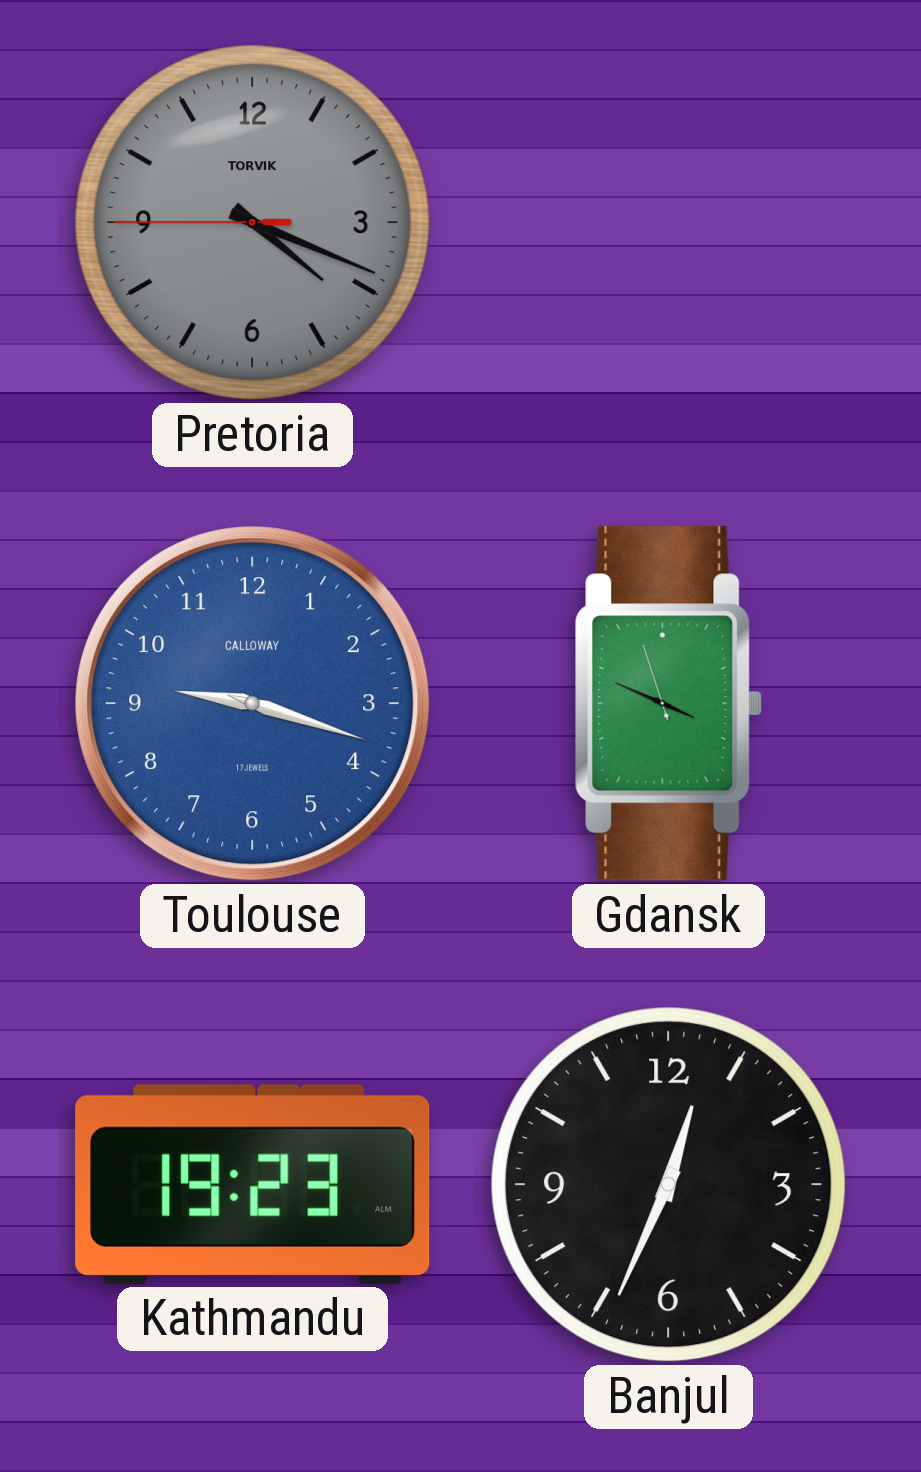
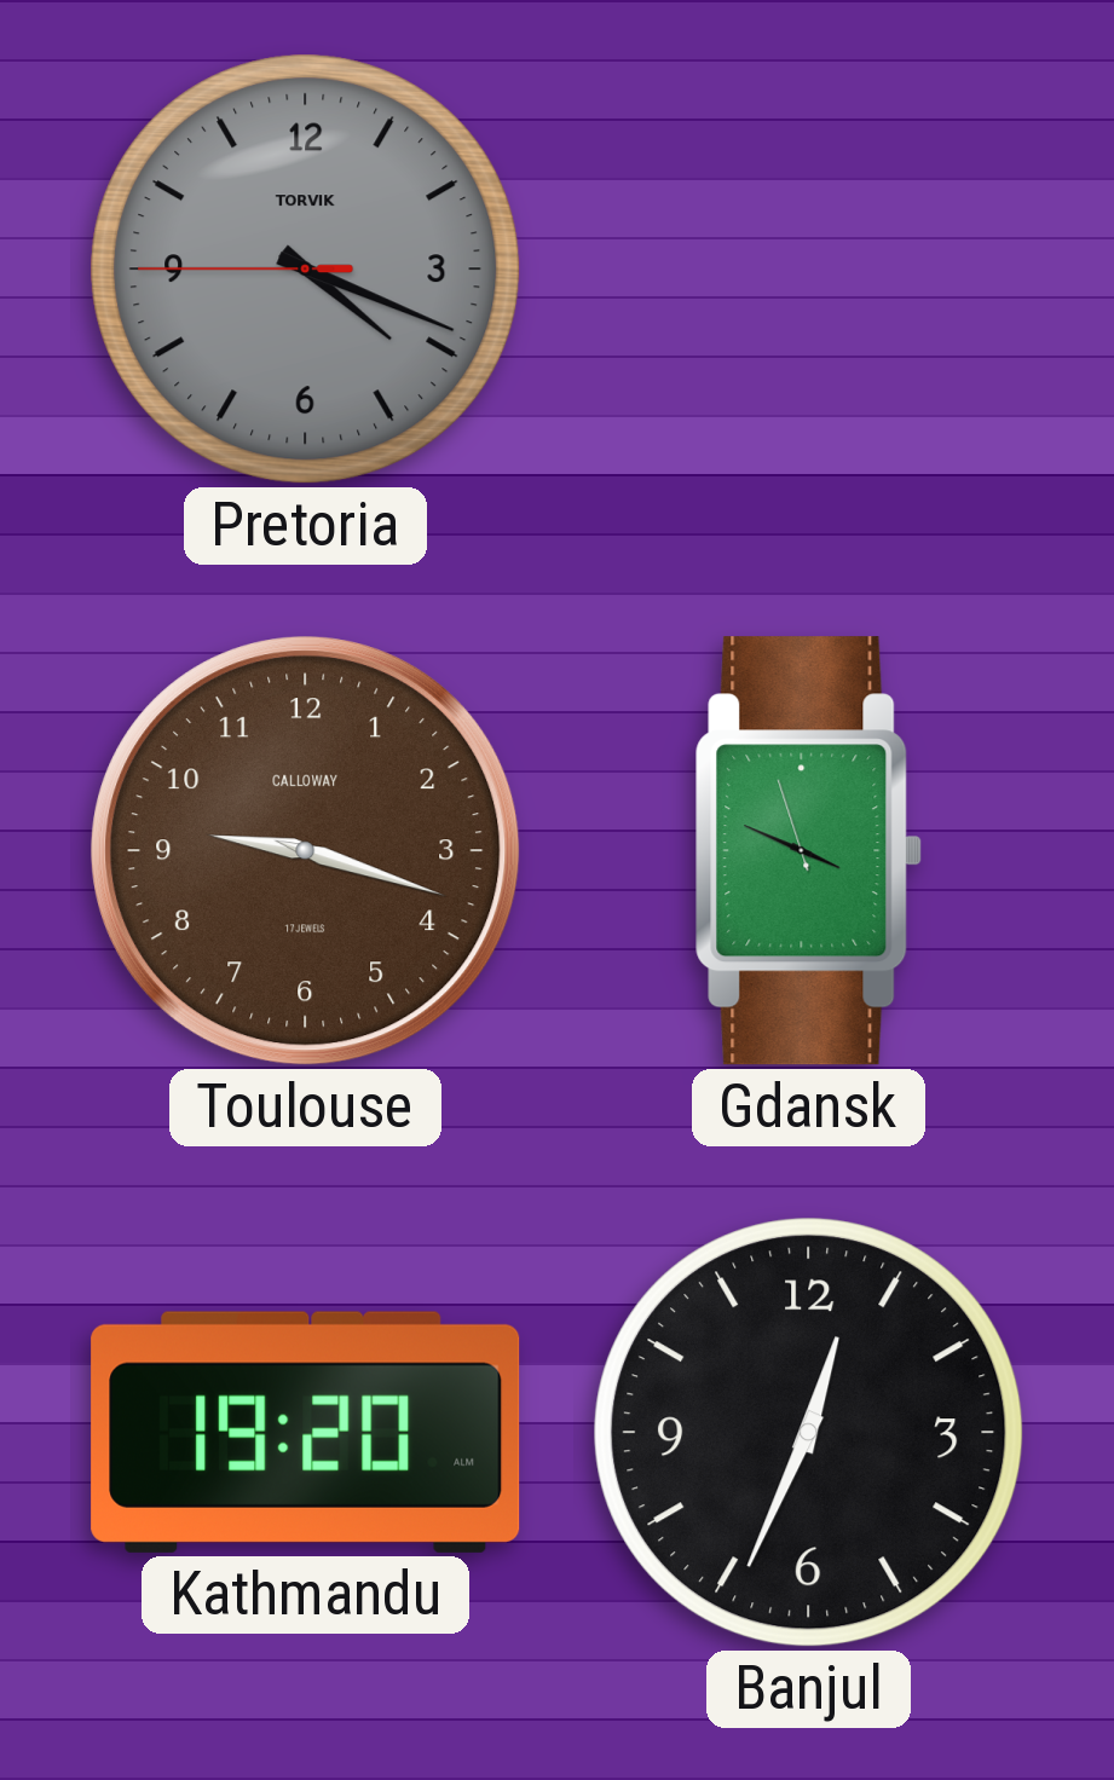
Toulouse dial: blue -> brown (306, 851)
Kathmandu: 19:23 -> 19:20 (306, 1432)
